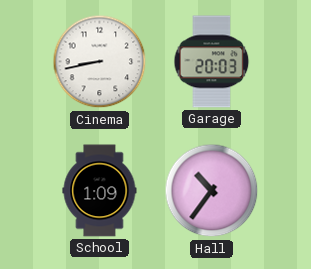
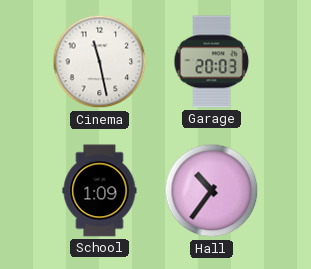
Cinema: 8:43 -> 11:28 (100, 62)
